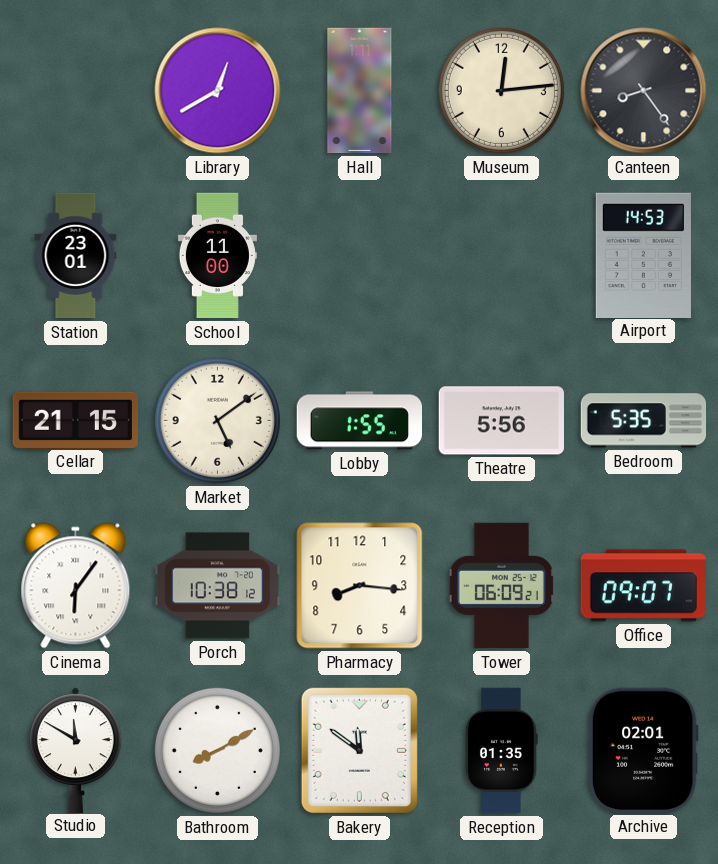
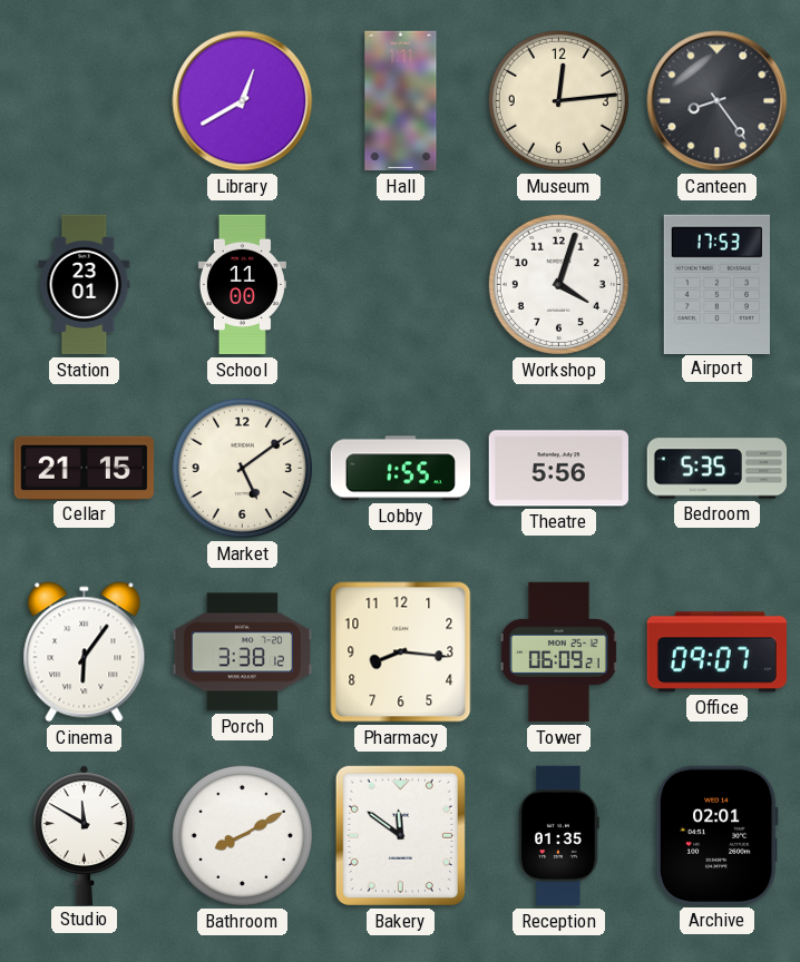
Workshop: none -> 4:03 (558, 284)
Airport: 14:53 -> 17:53 (716, 284)
Porch: 10:38 -> 3:38 (243, 652)
